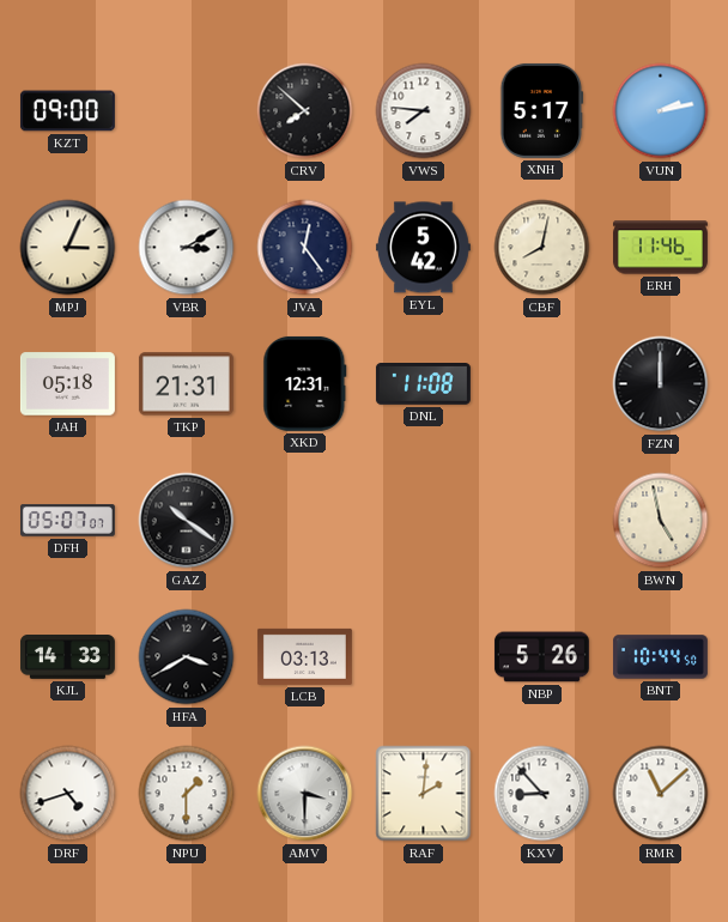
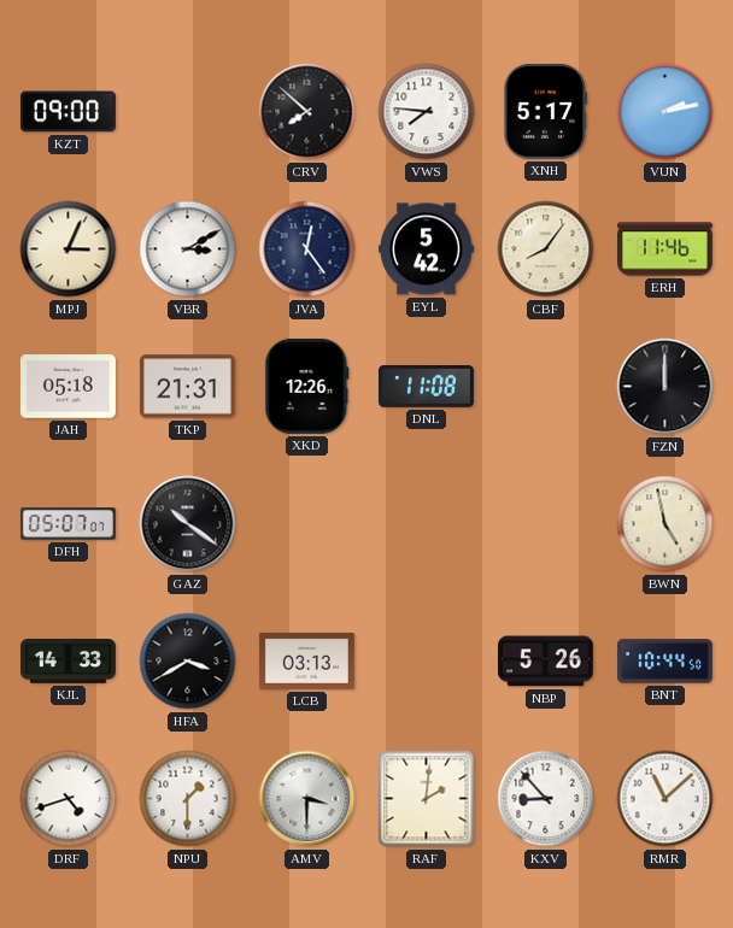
CBF: 8:02 -> 8:06 (546, 249)
XKD: 12:31 -> 12:26 (307, 386)
